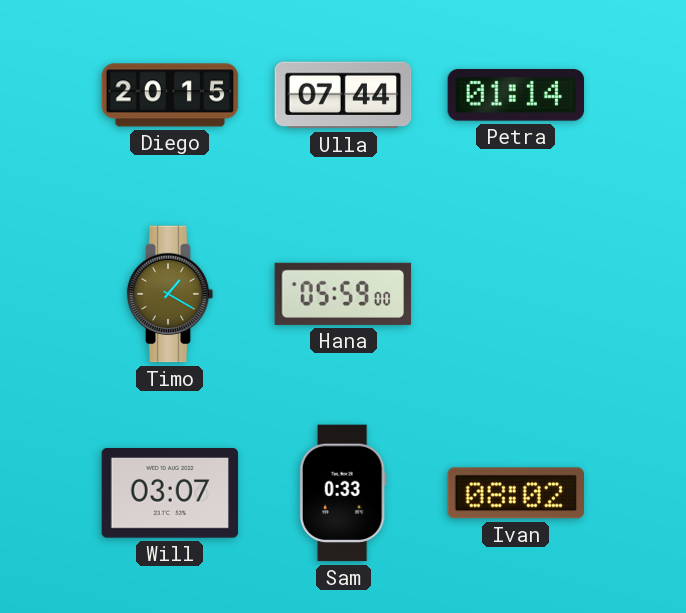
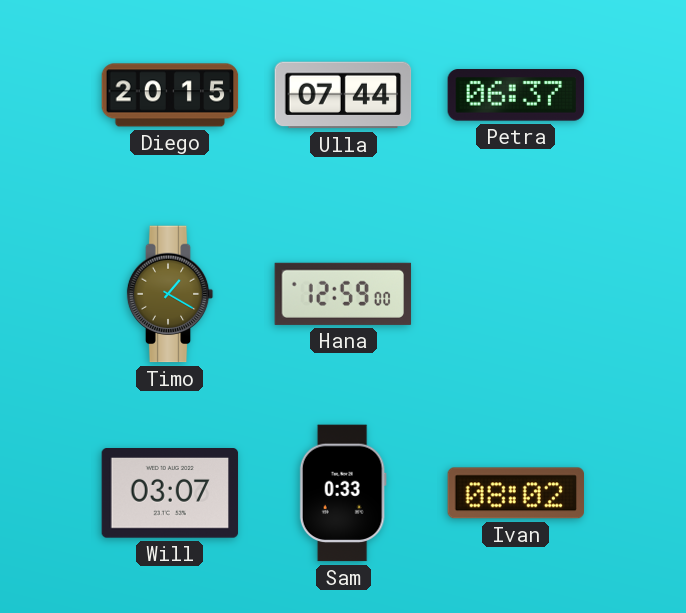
Petra: 01:14 -> 06:37 (516, 95)
Hana: 05:59 -> 12:59 (343, 294)
